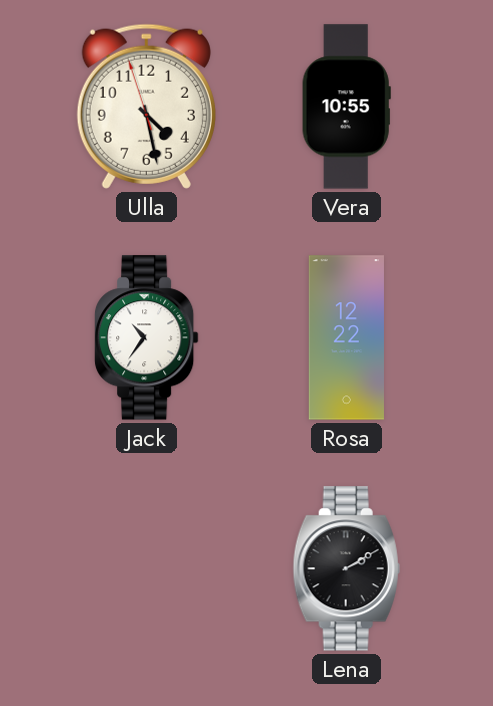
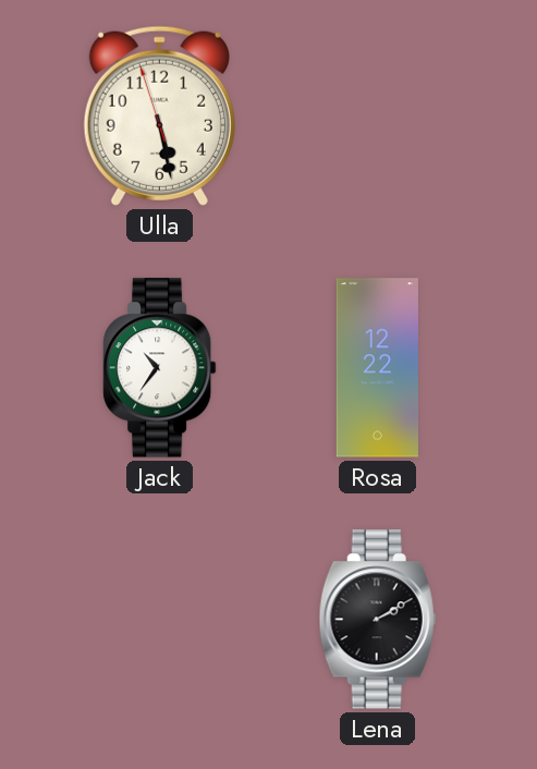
Ulla: 4:27 -> 5:27 (159, 115)
Vera: 10:55 -> none (346, 107)
